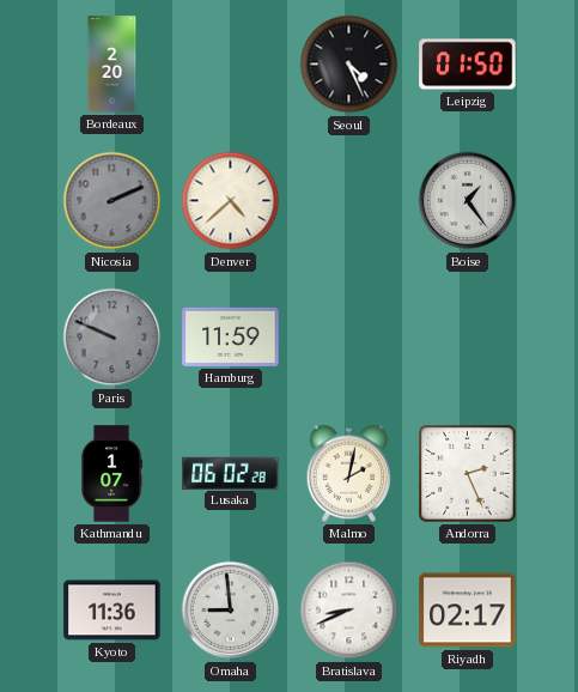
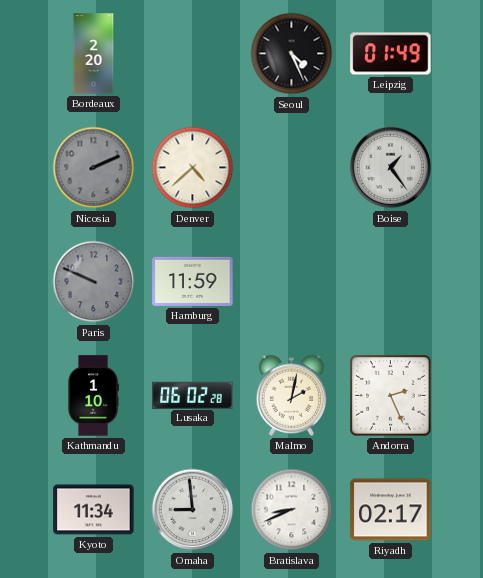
Leipzig: 01:50 -> 01:49 (391, 54)
Kathmandu: 1:07 -> 1:10 (93, 396)
Kyoto: 11:36 -> 11:34 (94, 510)
